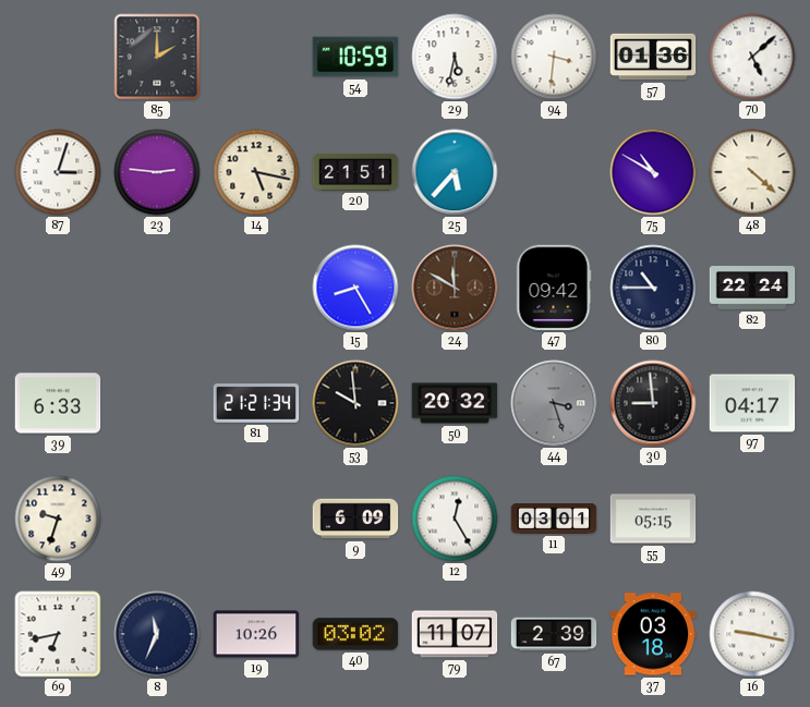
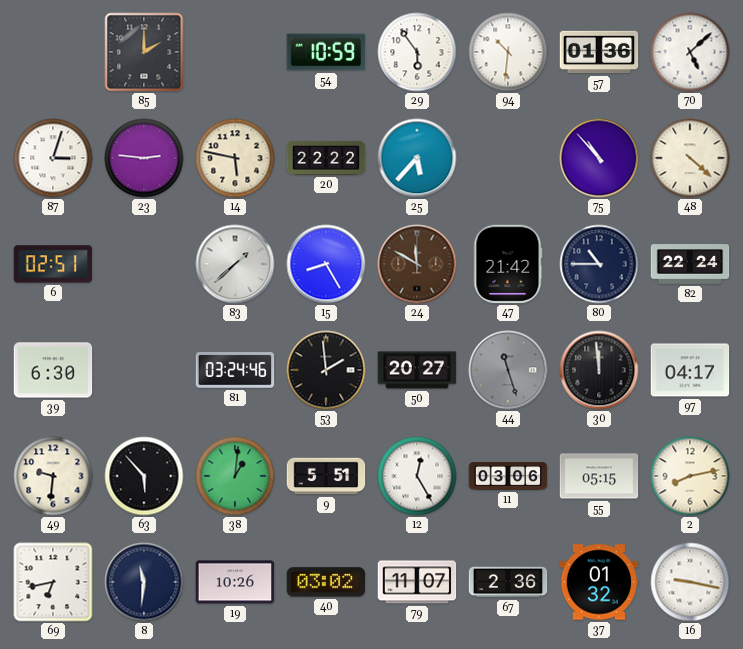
29: 5:32 -> 5:54 (417, 52)
94: 3:31 -> 10:31 (508, 52)
14: 5:17 -> 5:47 (235, 158)
20: 21:51 -> 22:22 (326, 158)
75: 10:50 -> 10:53 (599, 158)
6: none -> 02:51 (53, 264)
83: none -> 1:38 (235, 264)
47: 09:42 -> 21:42 (508, 264)
39: 6:33 -> 6:30 (53, 370)
81: 21:21 -> 03:24 (235, 370)
53: 9:59 -> 1:59 (326, 370)
50: 20:32 -> 20:27 (417, 370)
44: 3:27 -> 11:27 (508, 370)
30: 8:59 -> 11:59 (599, 370)
49: 9:33 -> 9:31 (53, 476)
63: none -> 5:53 (144, 476)
38: none -> 1:01 (235, 476)
9: 6:09 -> 5:51 (326, 476)
11: 03:01 -> 03:06 (508, 477)
2: none -> 8:13 (690, 476)
8: 11:34 -> 11:31 (144, 582)
67: 2:39 -> 2:36 (508, 582)
37: 03:18 -> 01:32 (599, 582)
